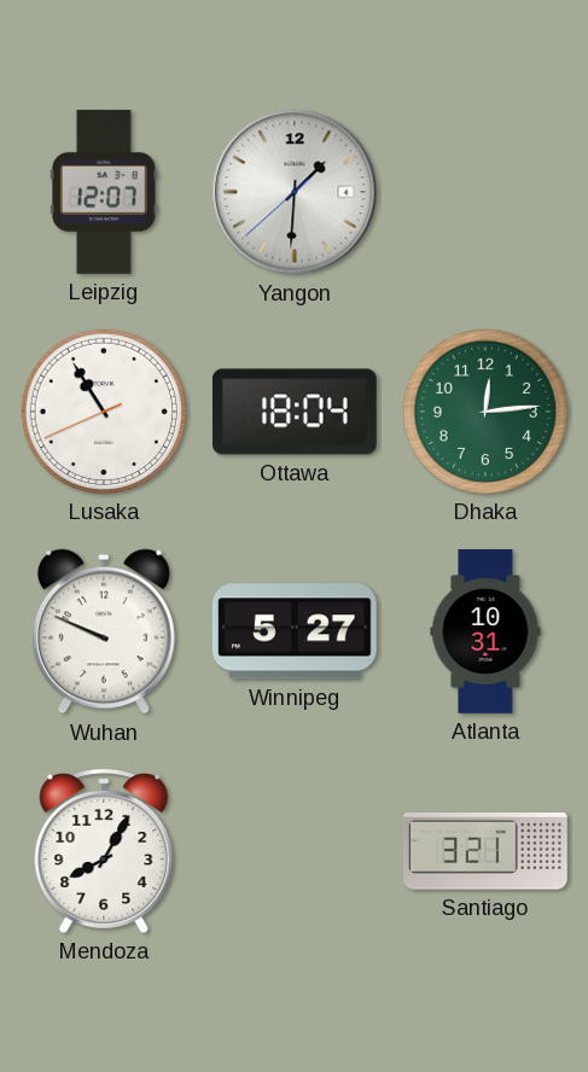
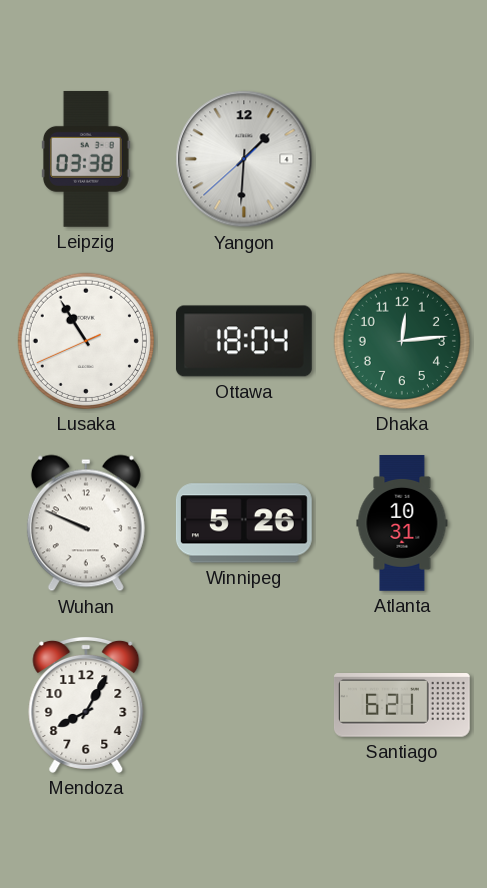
Leipzig: 12:07 -> 03:38 (86, 159)
Winnipeg: 5:27 -> 5:26 (244, 523)
Santiago: 3:21 -> 6:21 (402, 705)
